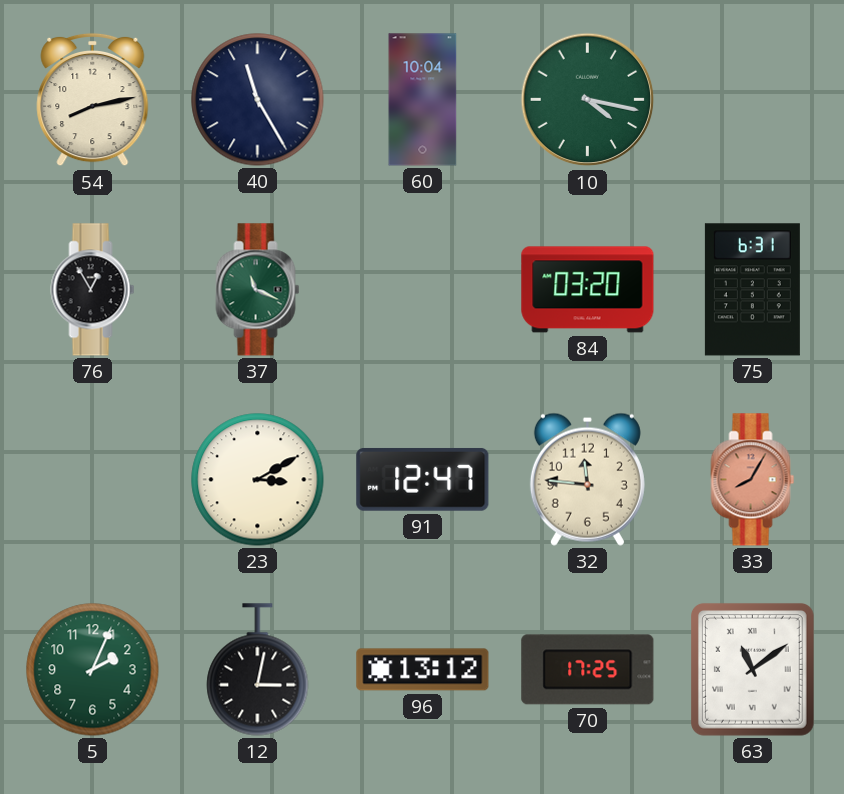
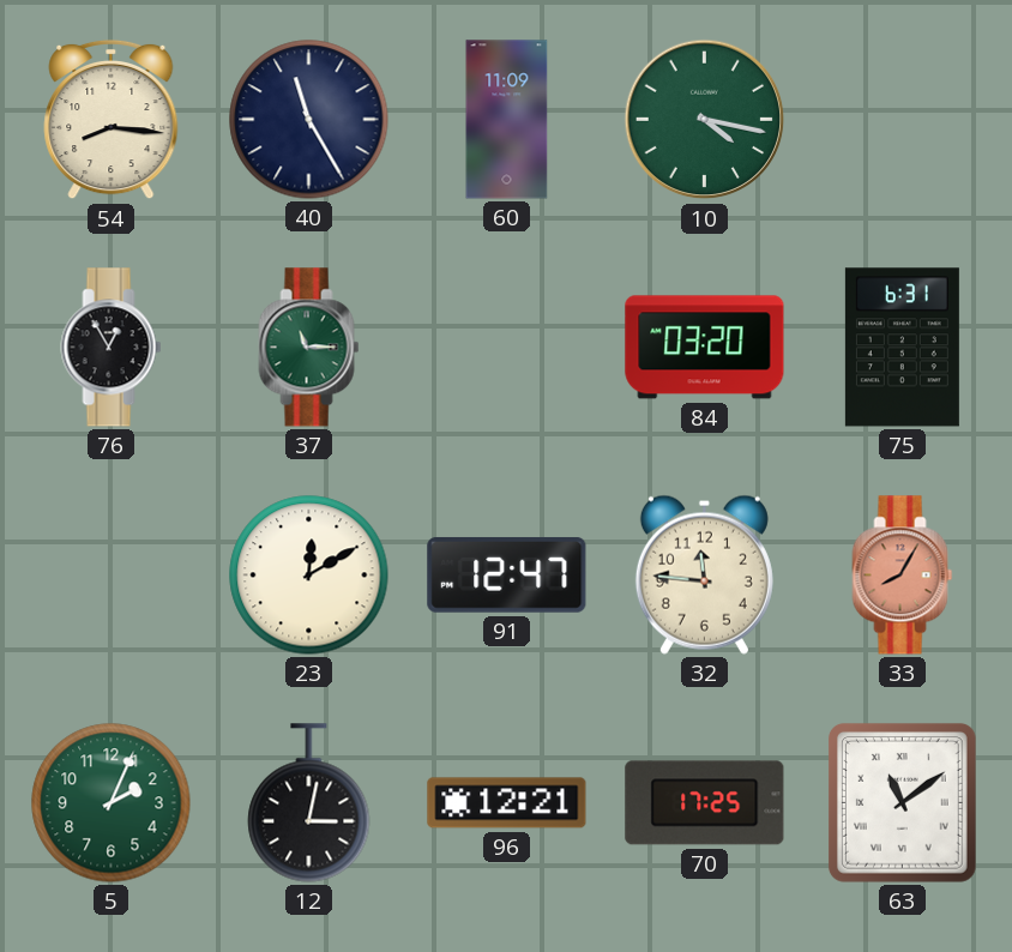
54: 8:13 -> 8:16 (112, 120)
60: 10:04 -> 11:09 (507, 120)
37: 11:19 -> 11:15 (309, 348)
23: 3:10 -> 12:10 (309, 576)
96: 13:12 -> 12:21 (507, 803)
